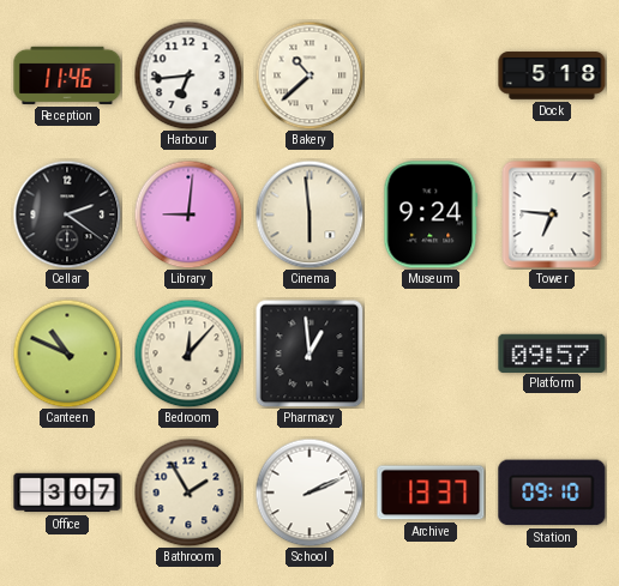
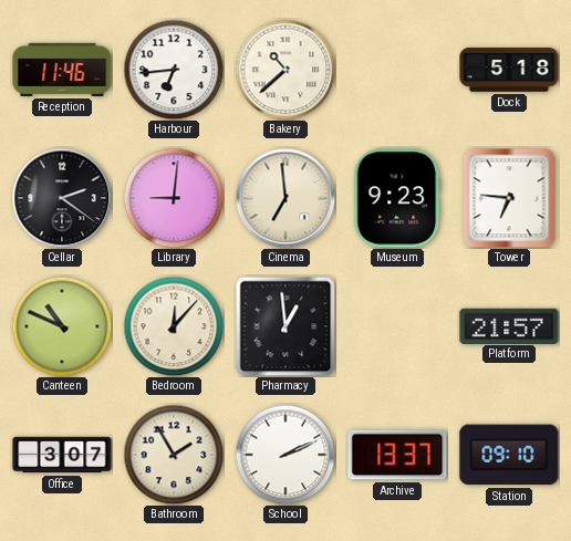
Cinema: 5:59 -> 6:59 (285, 198)
Museum: 9:24 -> 9:23 (397, 198)
Platform: 09:57 -> 21:57 (509, 325)
